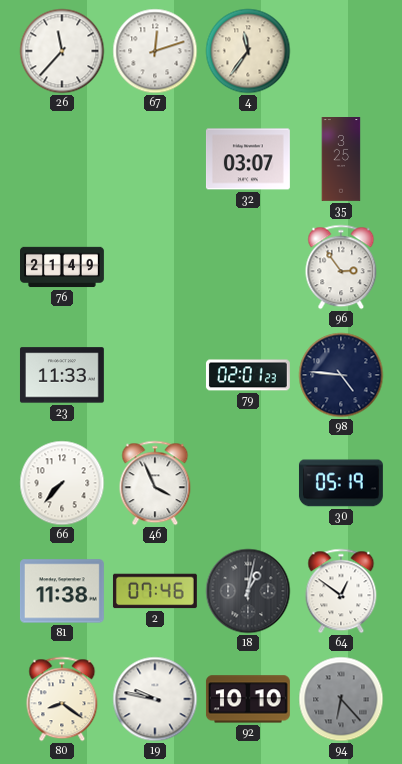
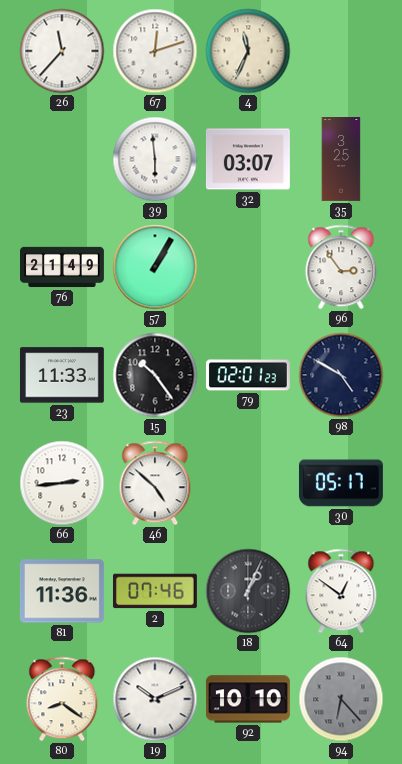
4: 11:36 -> 11:34 (248, 51)
39: none -> 5:59 (155, 159)
57: none -> 1:05 (155, 267)
15: none -> 10:24 (155, 375)
98: 4:46 -> 4:50 (341, 375)
66: 7:37 -> 2:44 (62, 483)
46: 3:56 -> 4:52 (155, 483)
30: 05:19 -> 05:17 (341, 483)
81: 11:38 -> 11:36 (62, 591)
18: 1:02 -> 1:04 (248, 591)
19: 9:47 -> 10:11 (155, 699)
